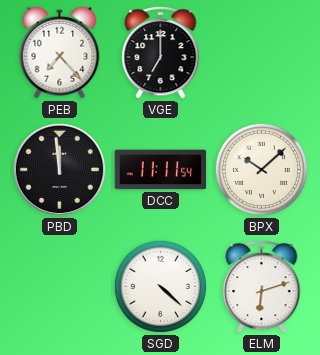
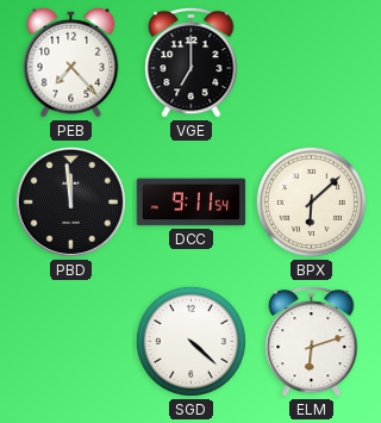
DCC: 11:11 -> 9:11 (192, 203)
BPX: 10:08 -> 6:08 (311, 201)
